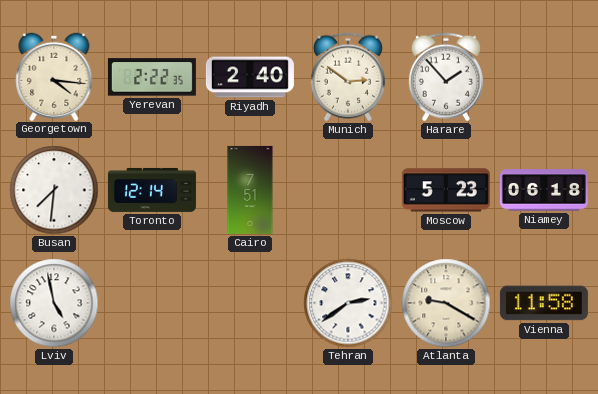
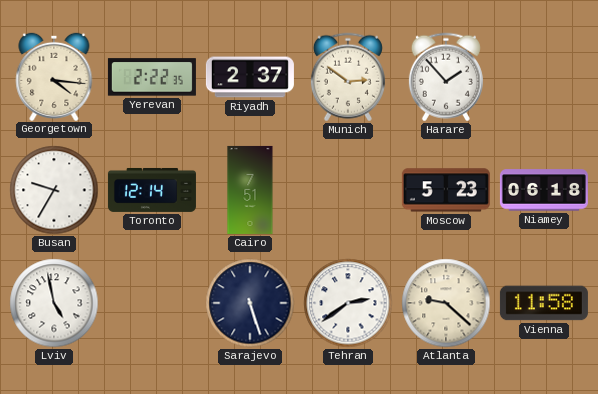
Riyadh: 2:40 -> 2:37 (250, 77)
Busan: 7:31 -> 9:35 (54, 190)
Sarajevo: none -> 5:27 (250, 303)
Atlanta: 9:20 -> 9:22 (446, 303)
